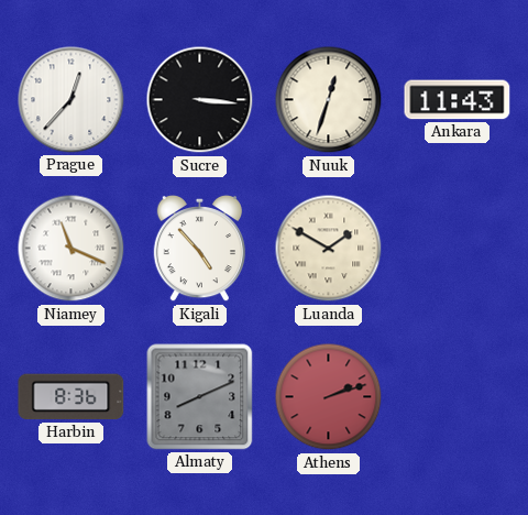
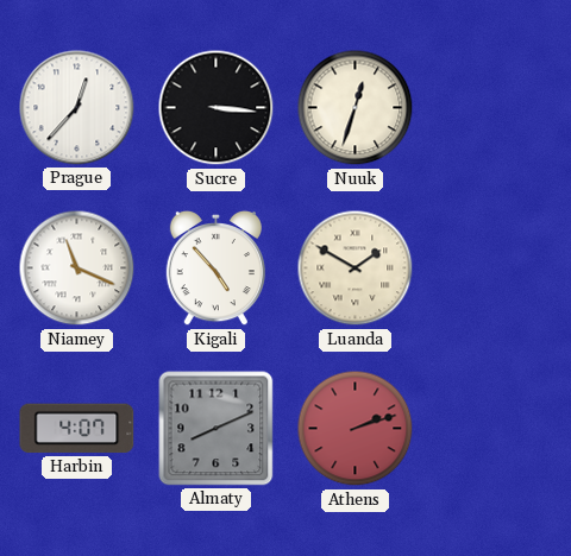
Ankara: 11:43 -> none (458, 100)
Harbin: 8:36 -> 4:07 (77, 429)
